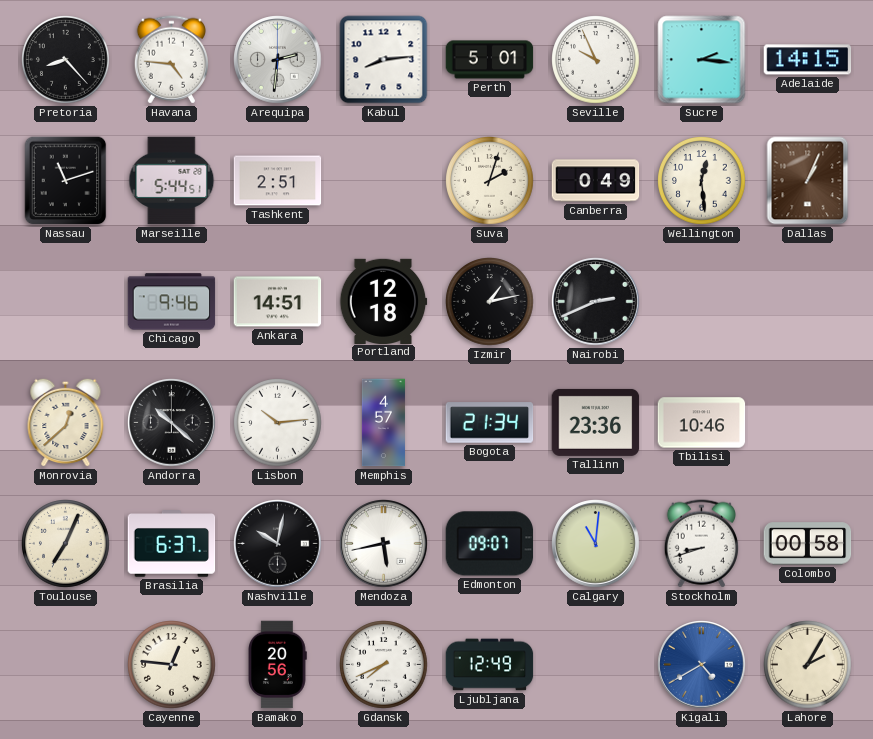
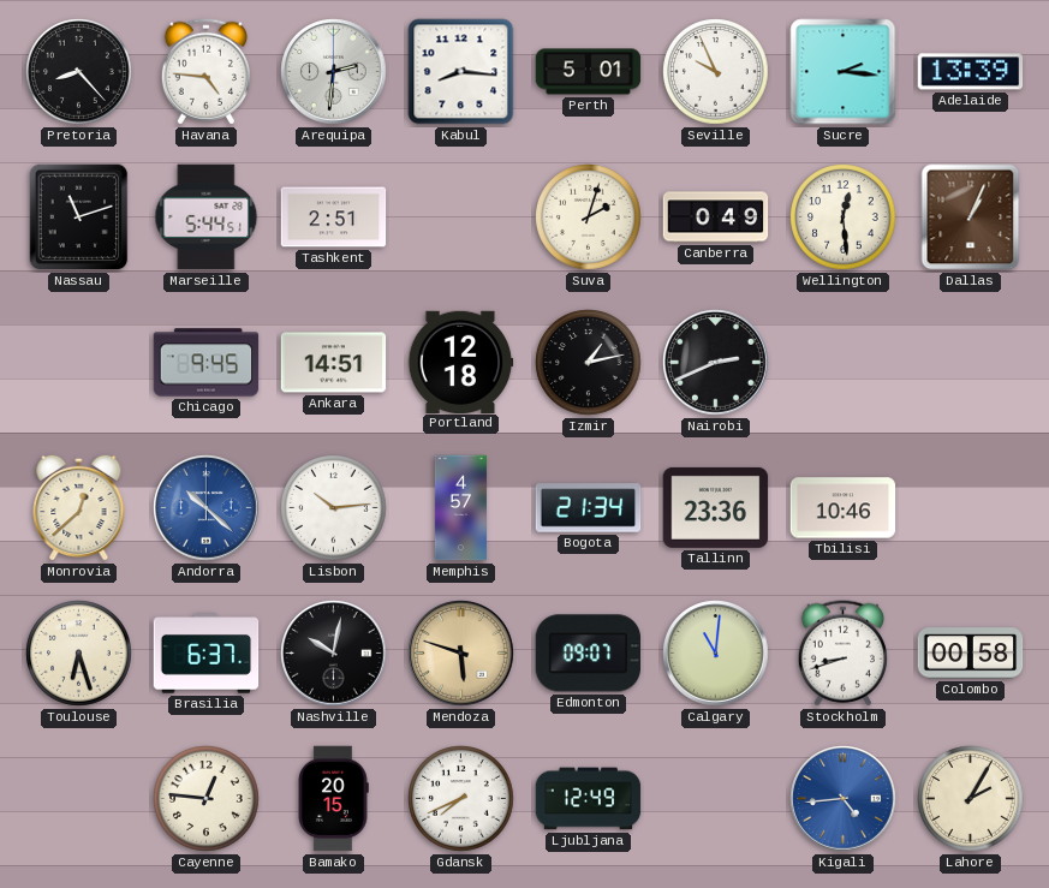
Kabul: 8:14 -> 8:16 (461, 72)
Adelaide: 14:15 -> 13:39 (971, 72)
Chicago: 9:46 -> 9:45 (207, 363)
Andorra dial: black -> blue (207, 508)
Toulouse: 7:04 -> 6:27 (79, 654)
Mendoza: 5:43 -> 5:48 (461, 654)
Mendoza dial: white -> champagne (461, 654)
Bamako: 20:56 -> 20:15 (333, 799)
Kigali: 4:40 -> 4:44 (844, 799)
